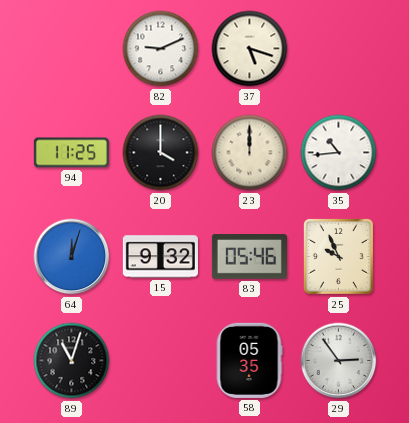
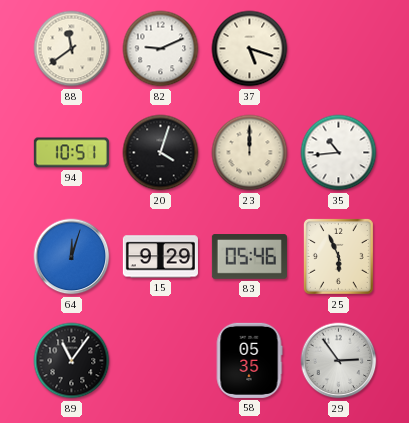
88: none -> 11:39 (72, 49)
94: 11:25 -> 10:51 (71, 153)
20: 4:00 -> 4:03 (161, 153)
15: 9:32 -> 9:29 (160, 257)
25: 9:56 -> 5:56 (338, 256)
89: 11:03 -> 11:06 (72, 361)
